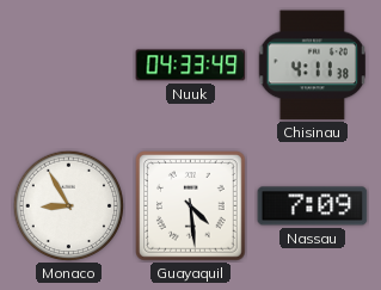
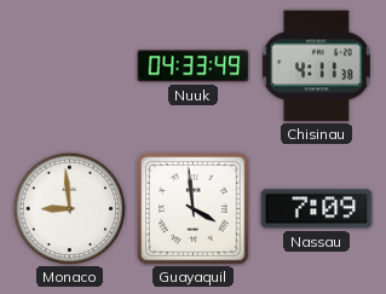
Monaco: 8:55 -> 8:59 (69, 208)
Guayaquil: 4:29 -> 3:59 (194, 209)
